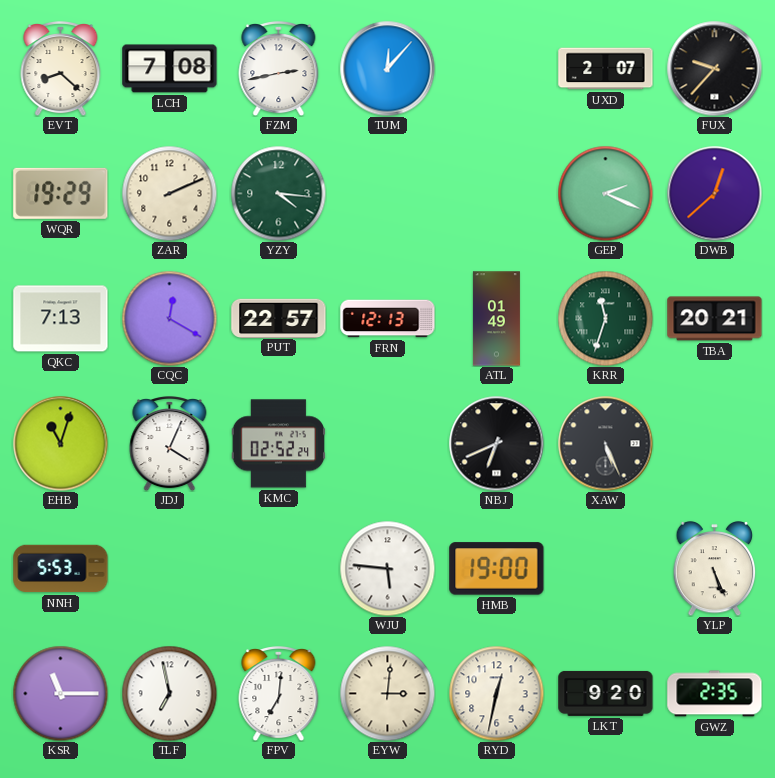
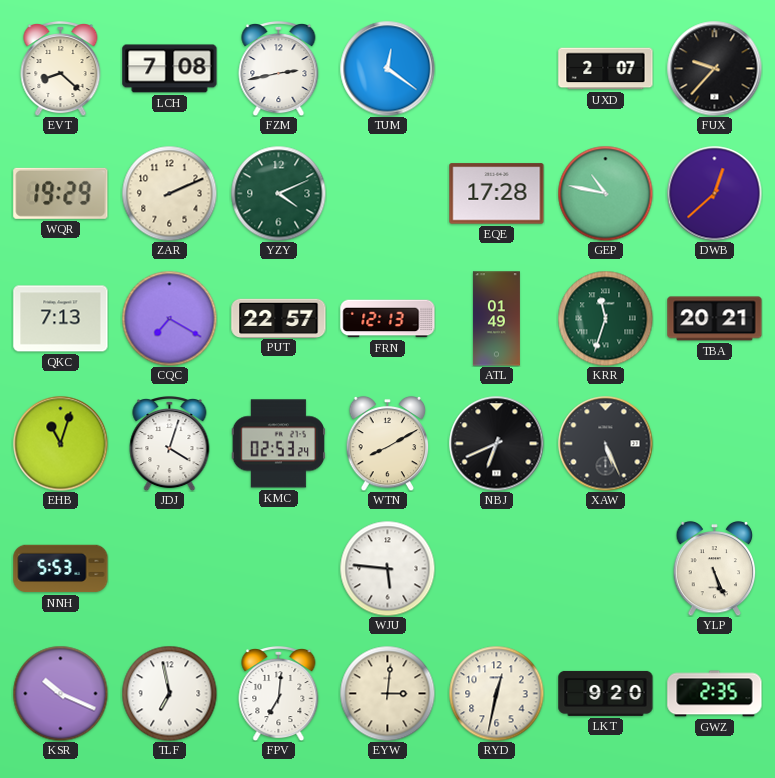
TUM: 12:07 -> 12:21 (387, 68)
YZY: 4:16 -> 4:11 (278, 193)
EQE: none -> 17:28 (497, 194)
GEP: 2:19 -> 10:47 (605, 193)
CQC: 12:20 -> 7:20 (169, 318)
JDJ: 4:04 -> 4:03 (170, 444)
KMC: 02:52 -> 02:53 (278, 444)
WTN: none -> 8:10 (388, 443)
HMB: 19:00 -> none (497, 569)
KSR: 11:15 -> 10:19 (60, 693)
